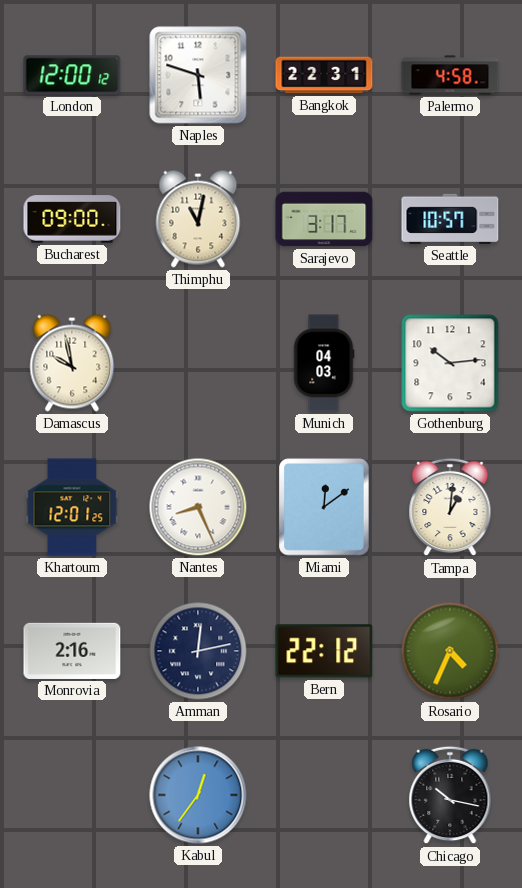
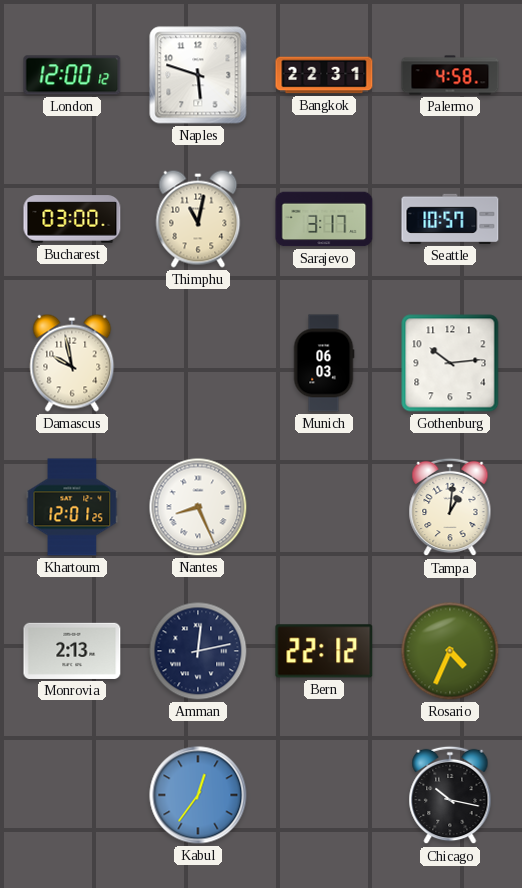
Bucharest: 09:00 -> 03:00 (72, 219)
Munich: 04:03 -> 06:03 (324, 363)
Miami: 12:09 -> none (324, 507)
Monrovia: 2:16 -> 2:13 (72, 651)
